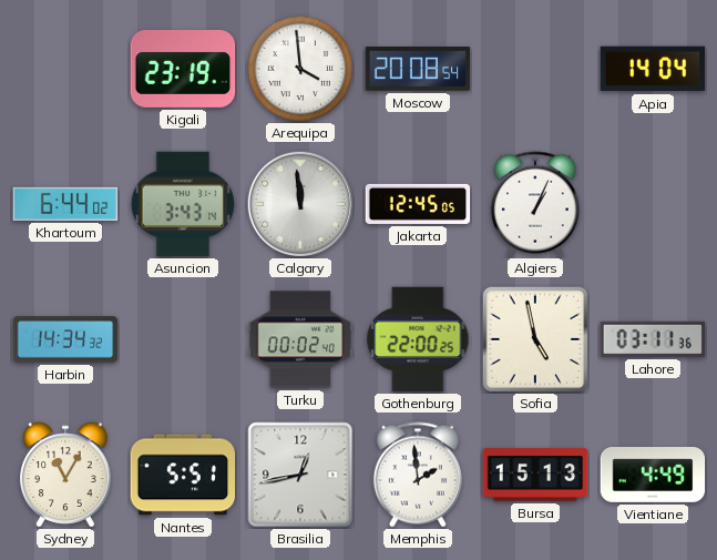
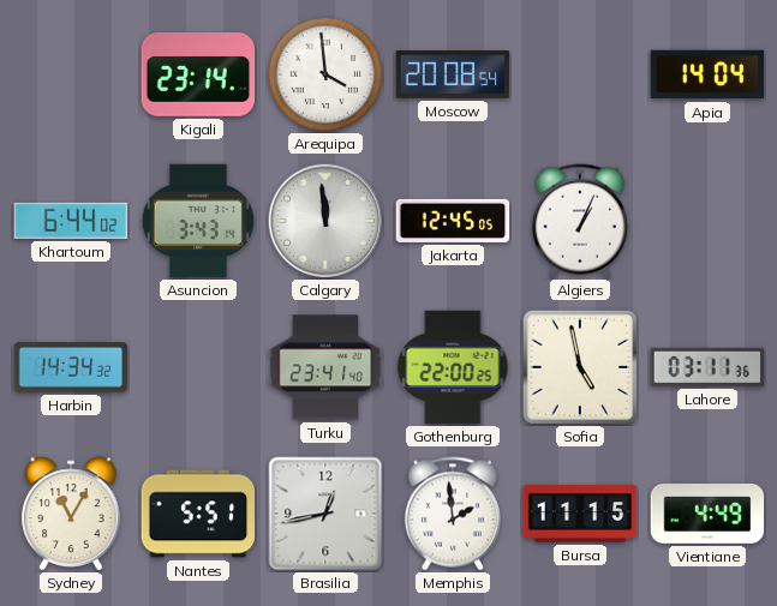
Kigali: 23:19 -> 23:14 (198, 76)
Turku: 00:02 -> 23:41 (325, 367)
Bursa: 15:13 -> 11:15 (580, 514)
